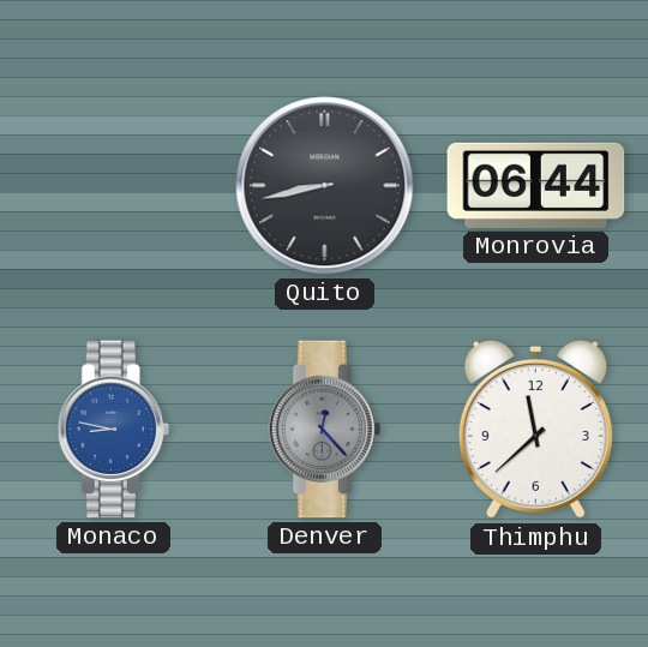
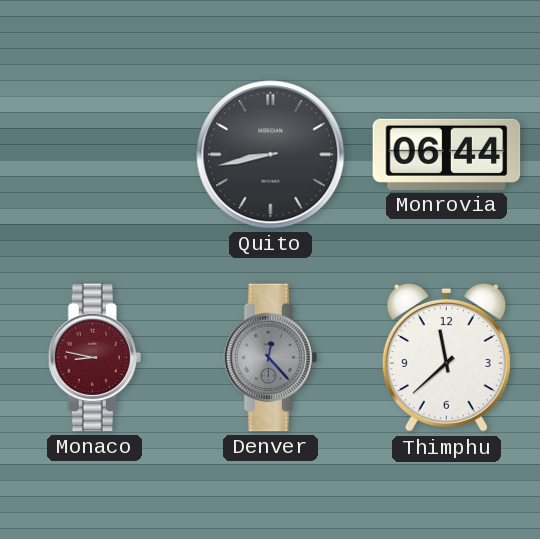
Monaco dial: blue -> burgundy (94, 358)
